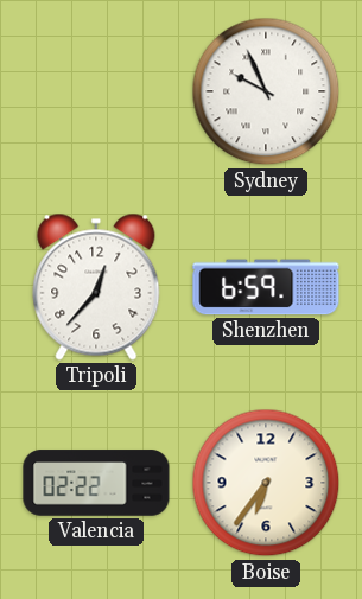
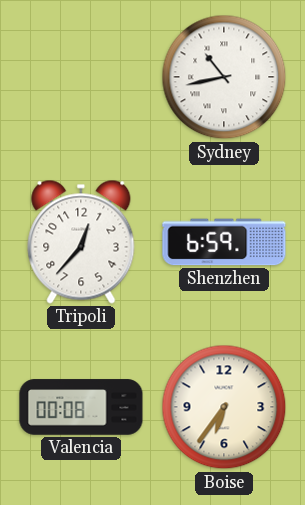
Sydney: 9:56 -> 10:43 (224, 77)
Valencia: 02:22 -> 00:08 (81, 407)
